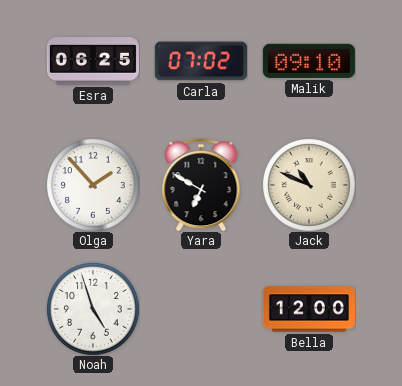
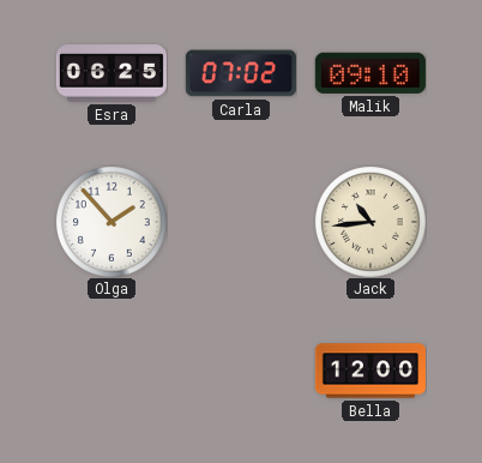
Yara: 6:50 -> none (201, 185)
Jack: 10:49 -> 10:44 (370, 222)
Noah: 4:57 -> none (93, 309)
